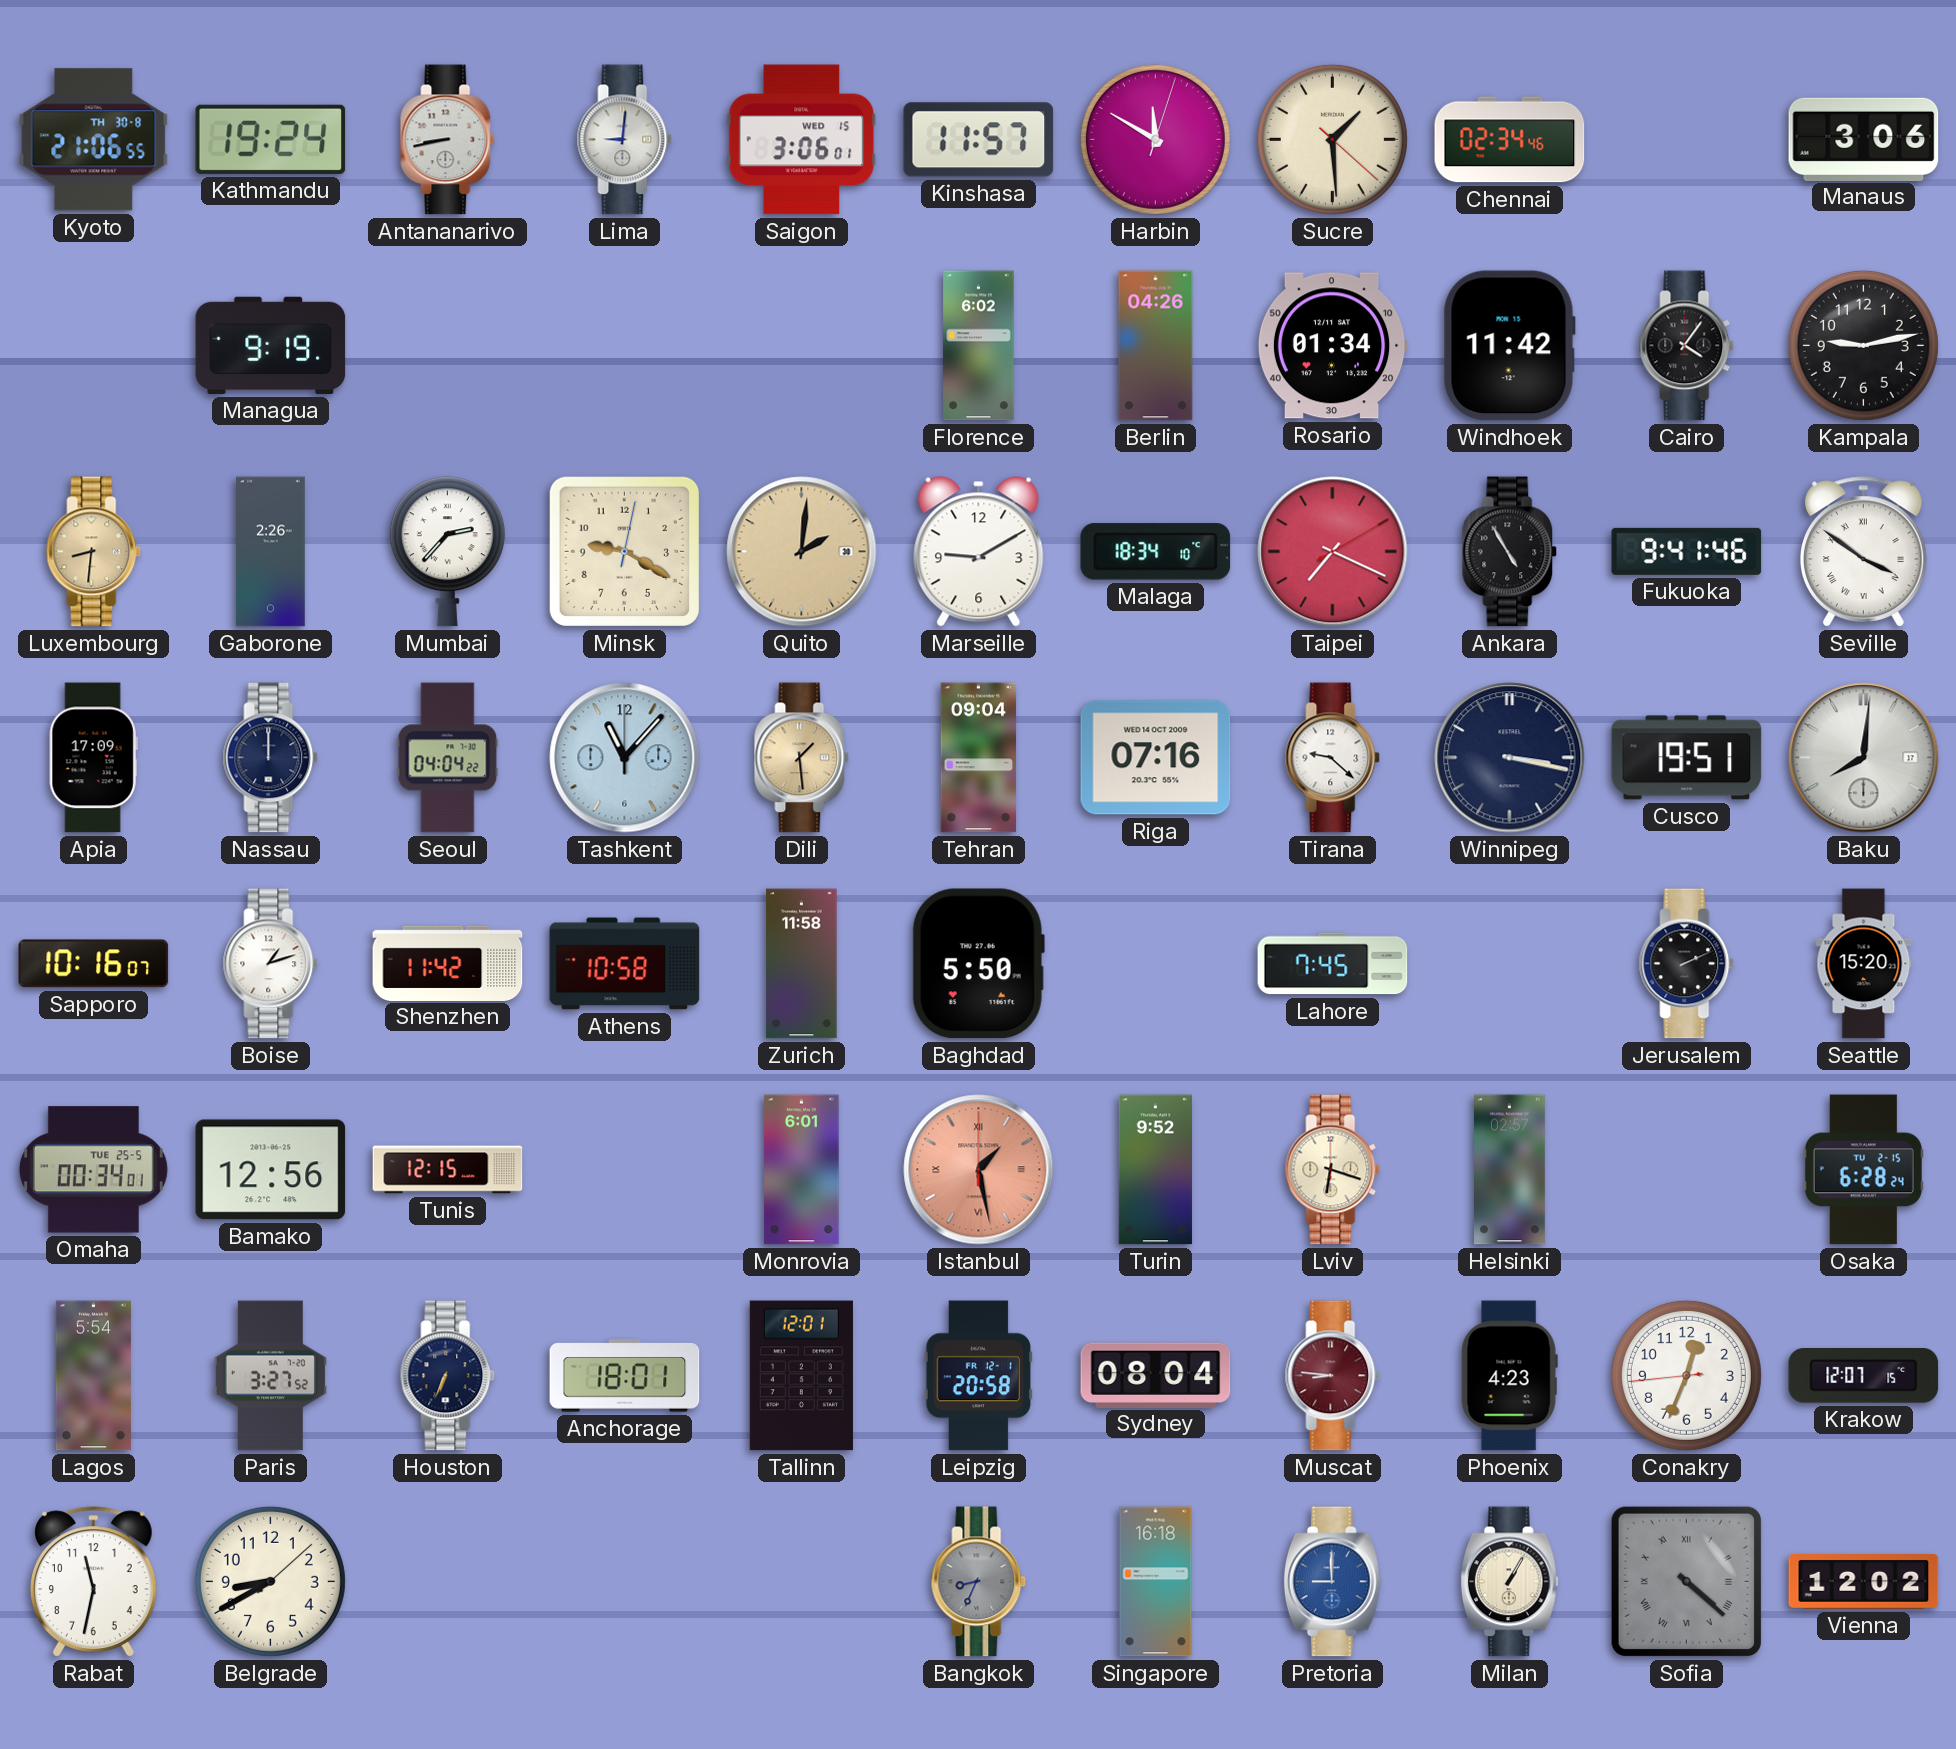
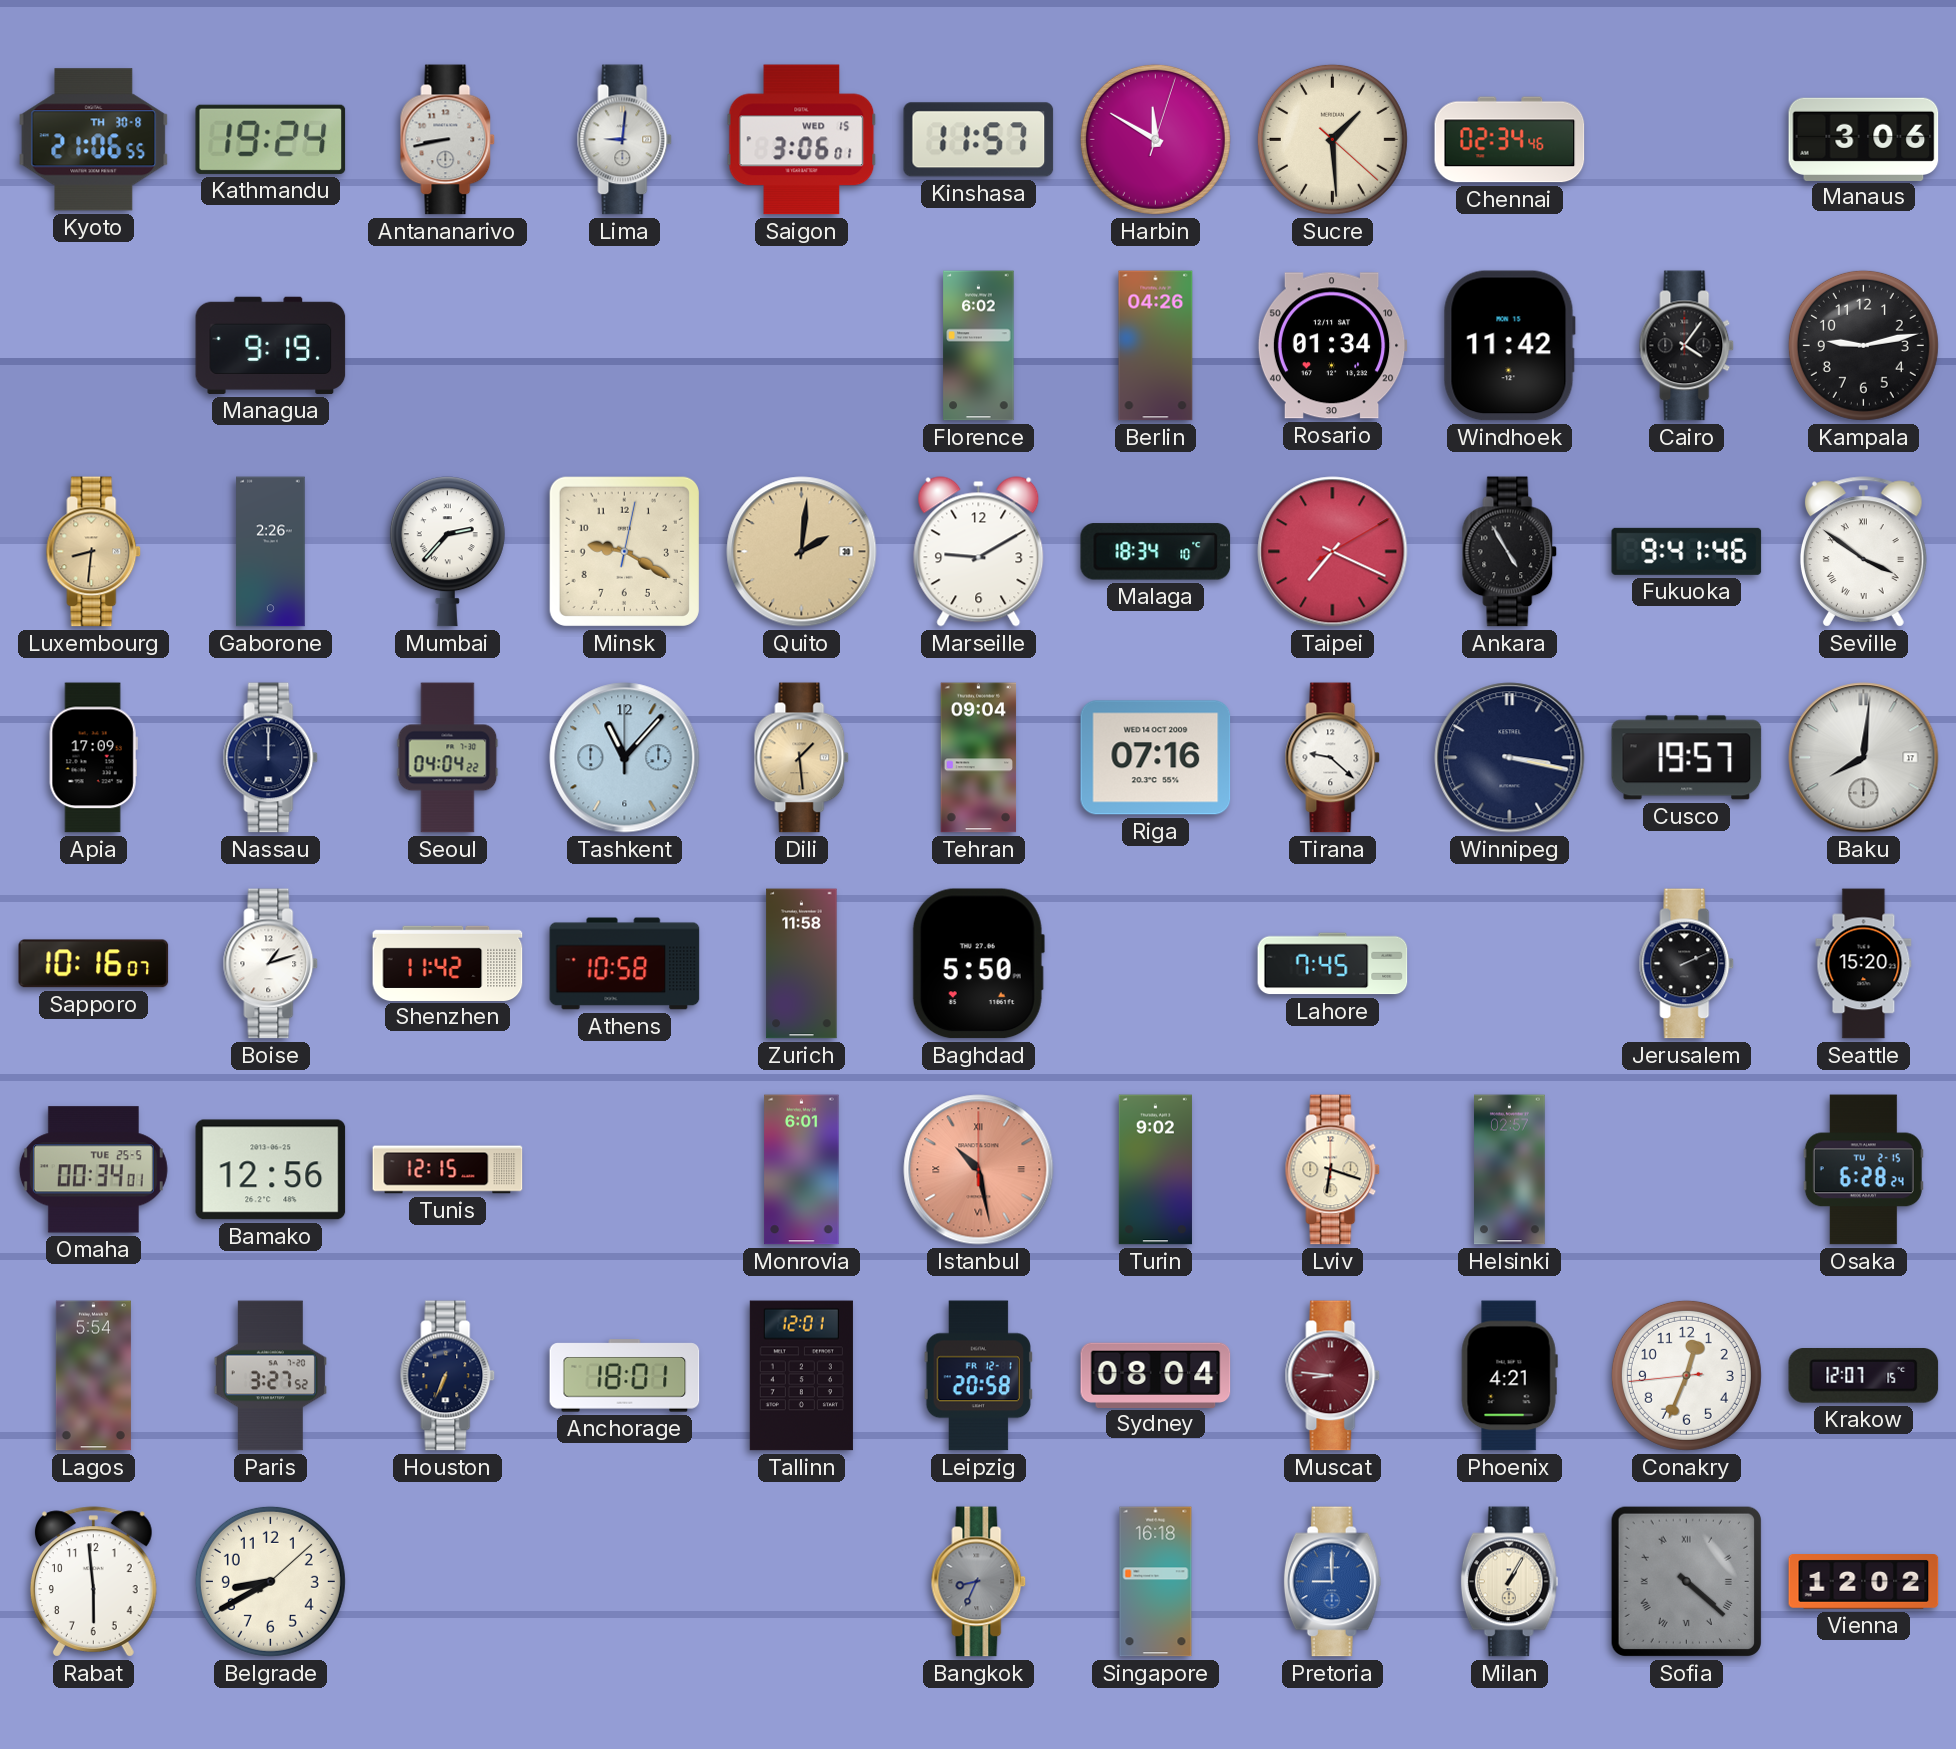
Cusco: 19:51 -> 19:57 (1687, 758)
Istanbul: 1:28 -> 10:28 (979, 1170)
Turin: 9:52 -> 9:02 (1155, 1170)
Phoenix: 4:23 -> 4:21 (1509, 1376)
Rabat: 11:32 -> 5:59 (93, 1582)
